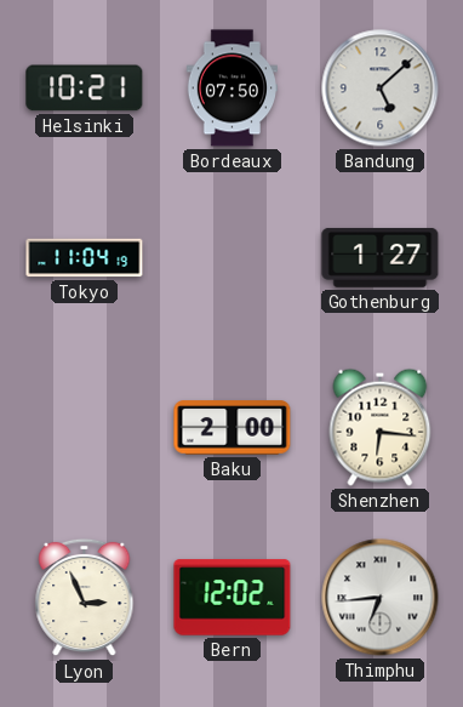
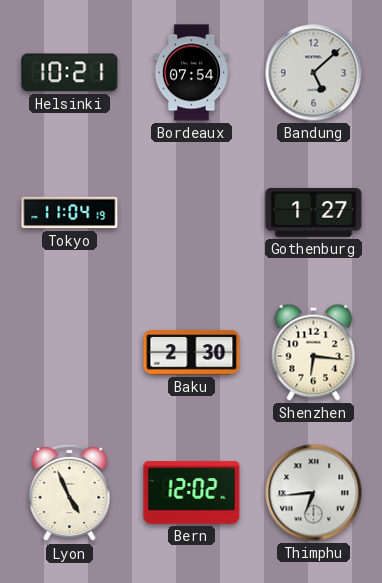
Bordeaux: 07:50 -> 07:54 (191, 73)
Baku: 2:00 -> 2:30 (192, 353)
Lyon: 2:56 -> 4:56 (70, 493)
